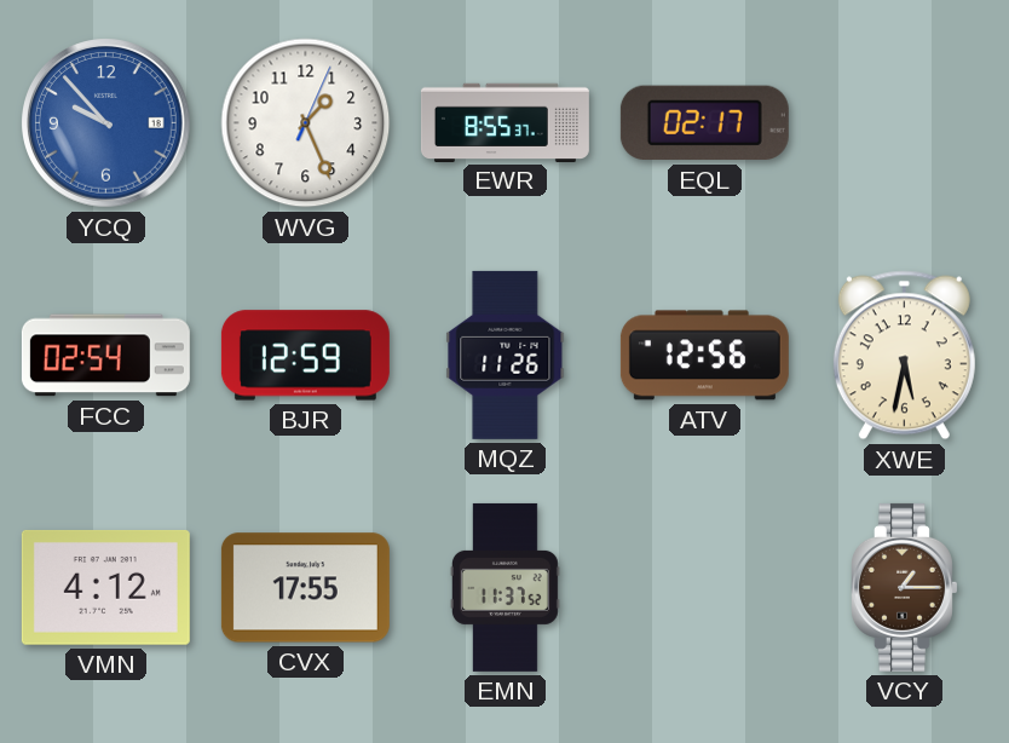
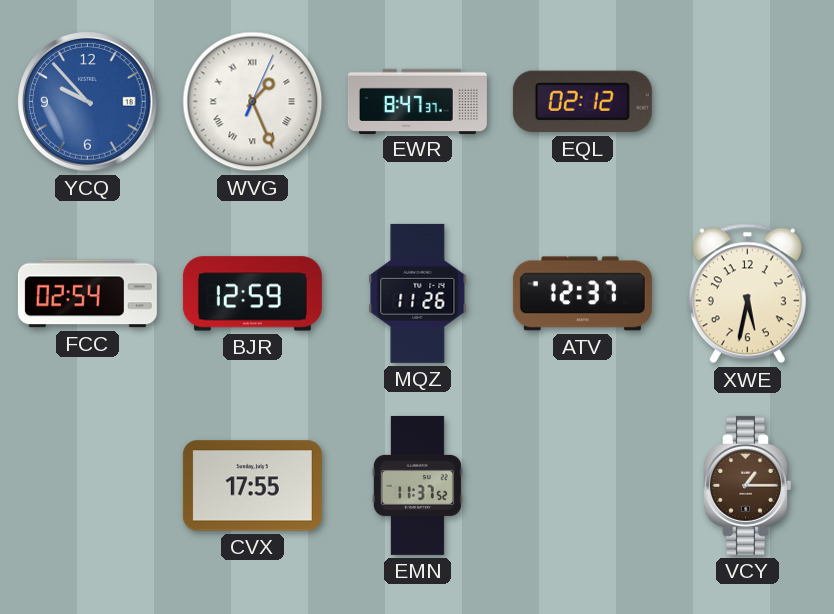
WVG numerals: Arabic -> Roman (253, 102)
EWR: 8:55 -> 8:47 (417, 101)
EQL: 02:17 -> 02:12 (582, 102)
ATV: 12:56 -> 12:37 (582, 294)
VMN: 4:12 -> none (105, 587)
